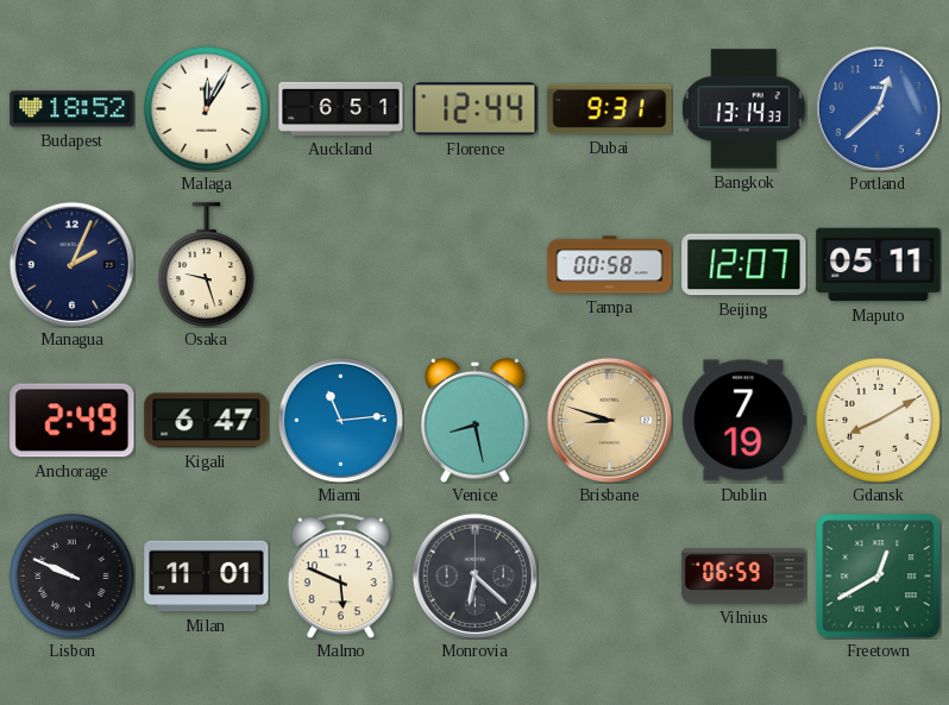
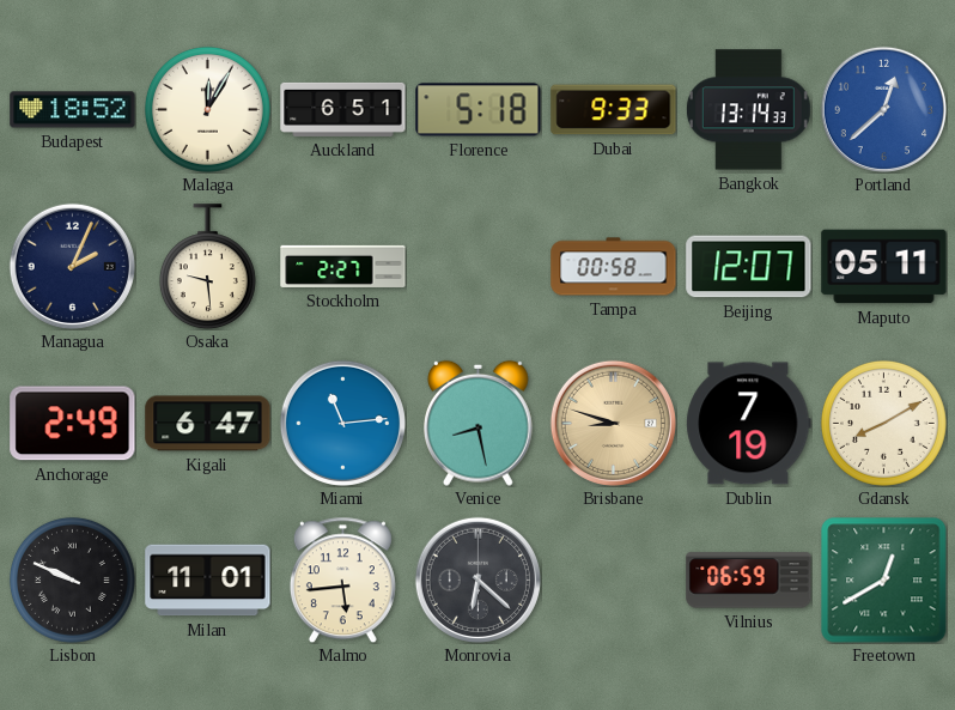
Florence: 12:44 -> 5:18 (479, 110)
Dubai: 9:31 -> 9:33 (614, 110)
Osaka: 9:27 -> 9:29 (207, 267)
Stockholm: none -> 2:27 (343, 266)
Malmo: 5:49 -> 5:44 (342, 579)
